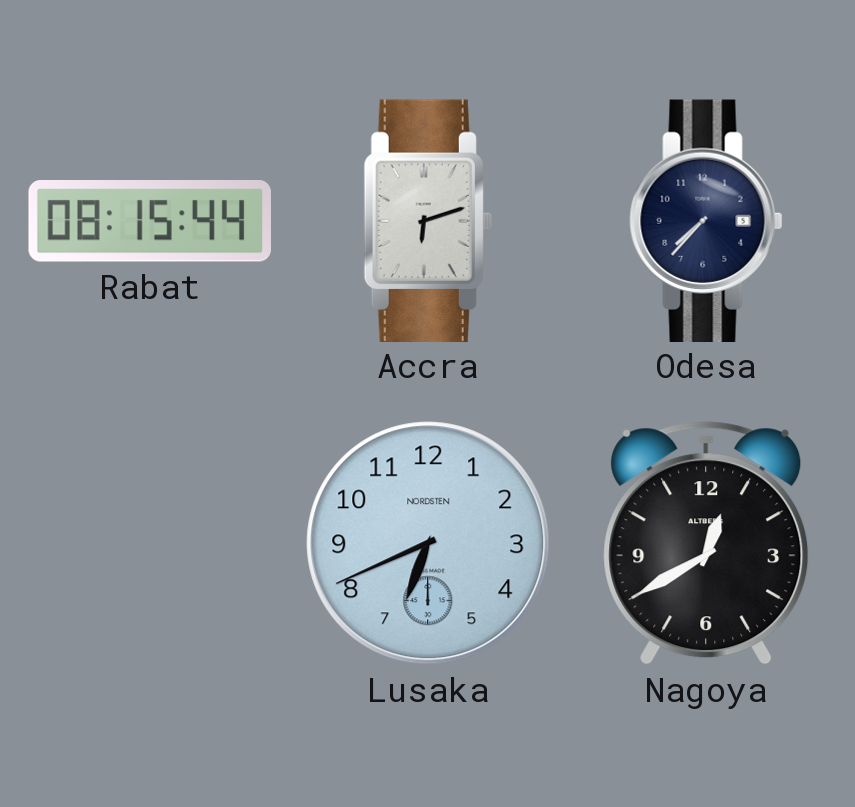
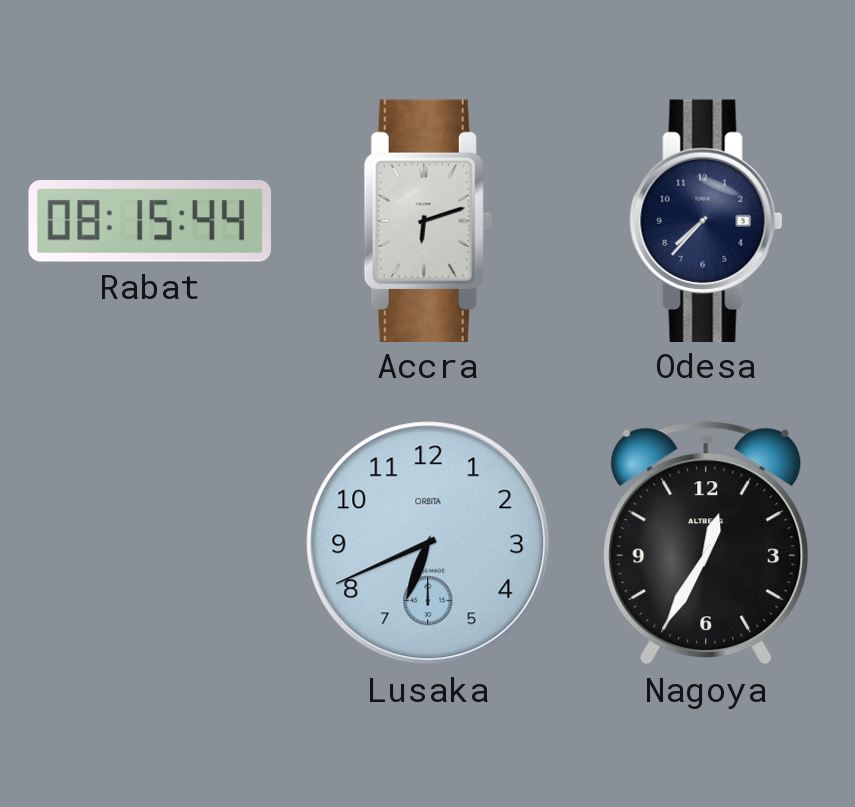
Lusaka brand: NORDSTEN -> ORBITA (428, 543)
Nagoya: 12:40 -> 12:35 (706, 543)
